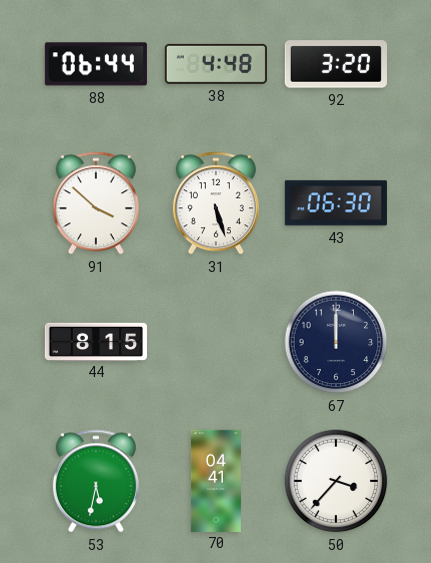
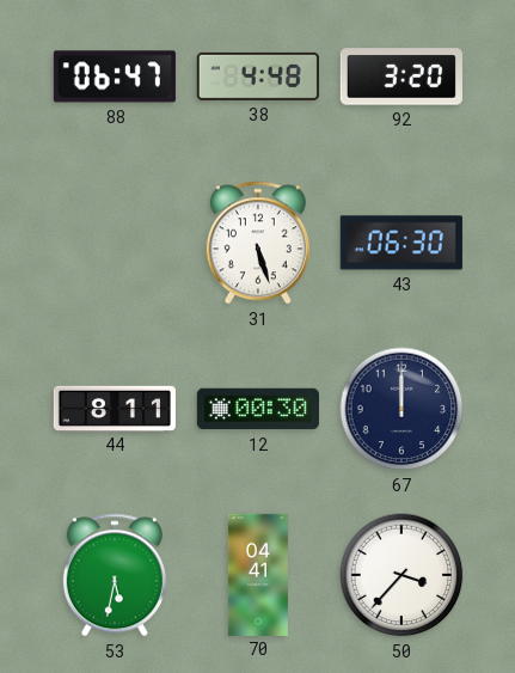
88: 06:44 -> 06:47 (115, 77)
91: 3:52 -> none (96, 203)
44: 8:15 -> 8:11 (115, 408)
12: none -> 00:30 (258, 409)
